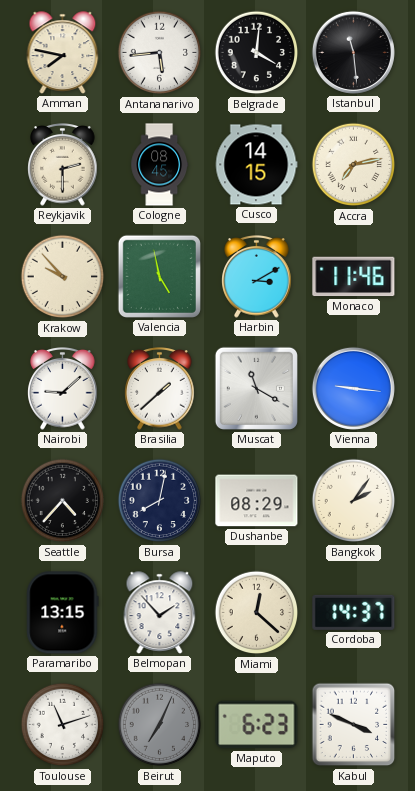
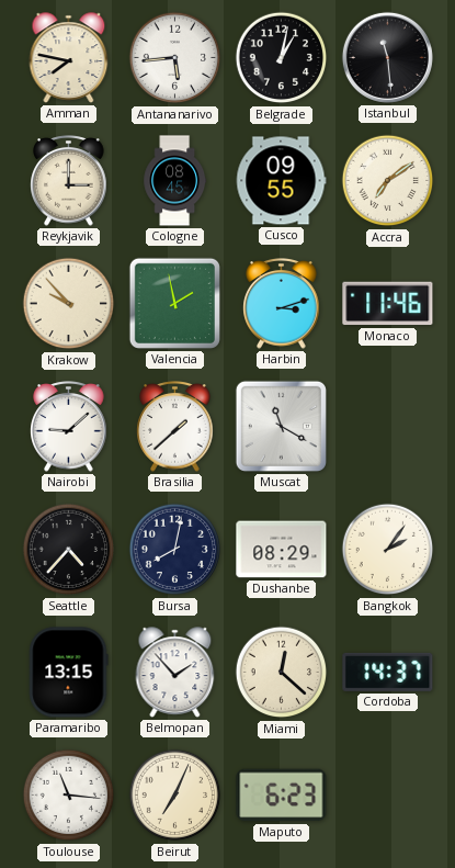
Belgrade: 4:01 -> 1:02 (282, 58)
Reykjavik: 2:30 -> 3:00 (69, 181)
Cusco: 14:15 -> 09:55 (281, 181)
Accra: 7:13 -> 7:09 (388, 181)
Valencia: 4:58 -> 1:58 (174, 303)
Harbin: 3:10 -> 3:12 (282, 304)
Vienna: 9:16 -> none (353, 388)
Toulouse: 11:12 -> 11:16 (69, 796)
Beirut dial: grey -> cream (175, 796)
Kabul: 3:49 -> none (354, 725)
